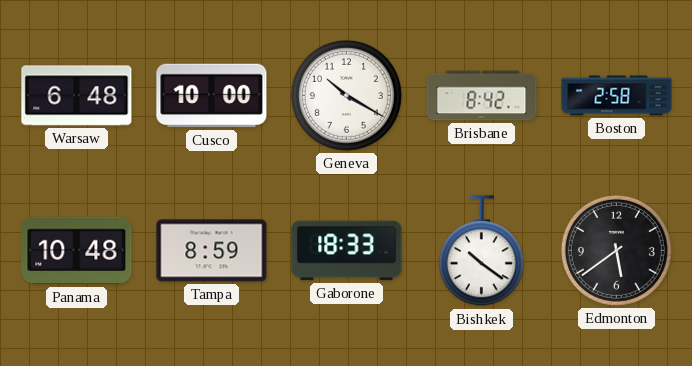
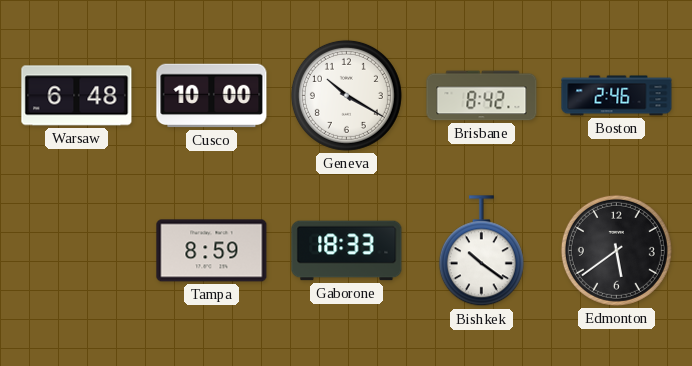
Boston: 2:58 -> 2:46 (617, 96)
Panama: 10:48 -> none (77, 251)
